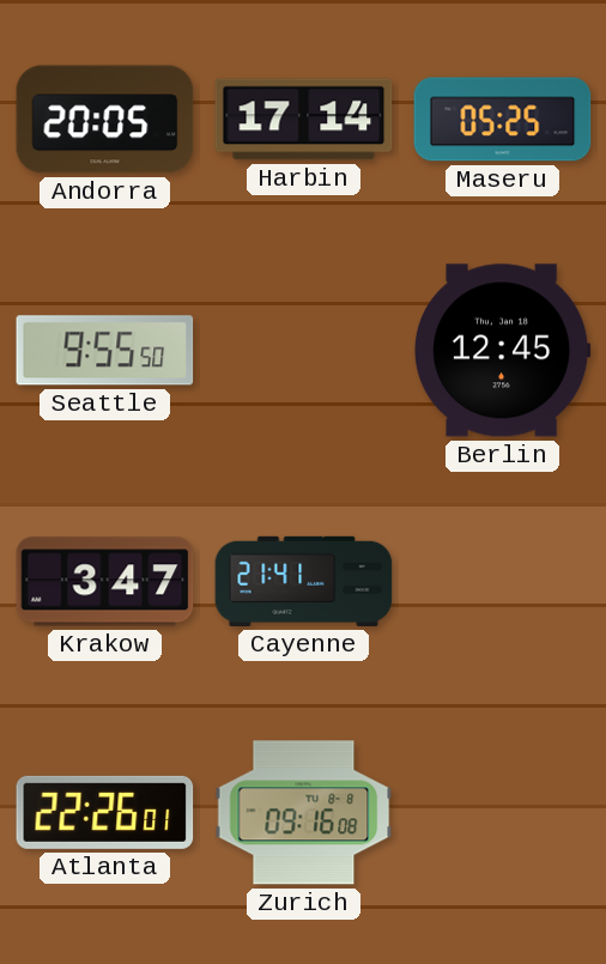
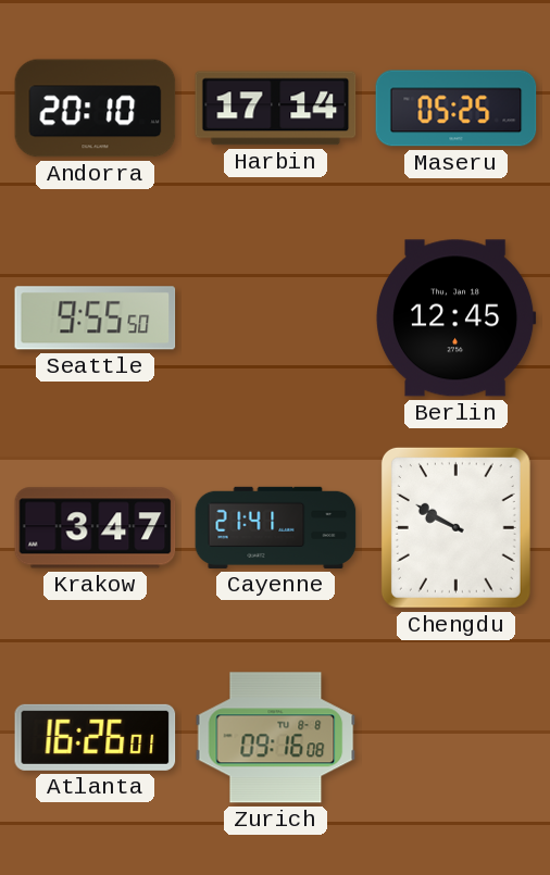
Andorra: 20:05 -> 20:10 (96, 109)
Chengdu: none -> 9:50 (455, 527)
Atlanta: 22:26 -> 16:26 (96, 737)
